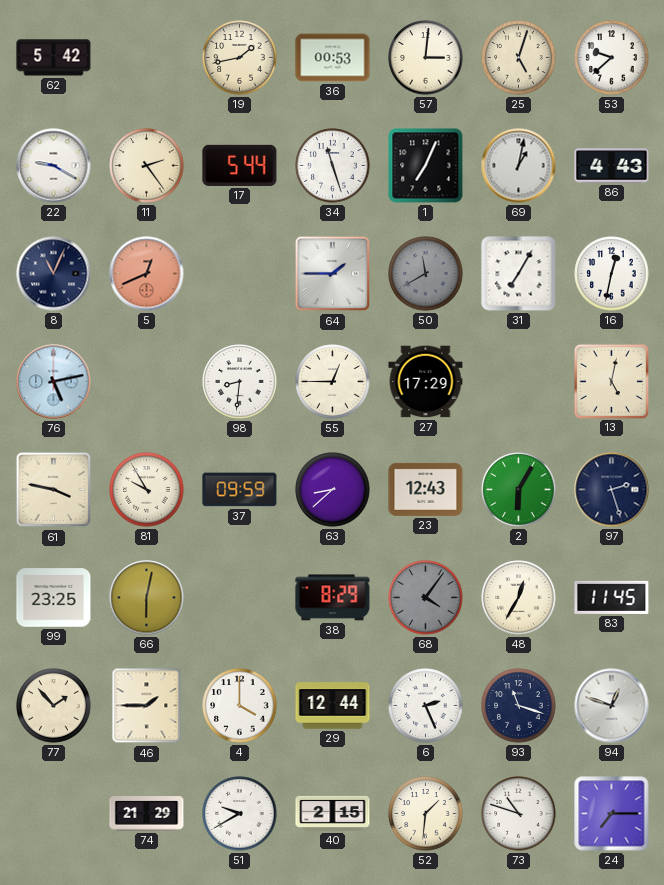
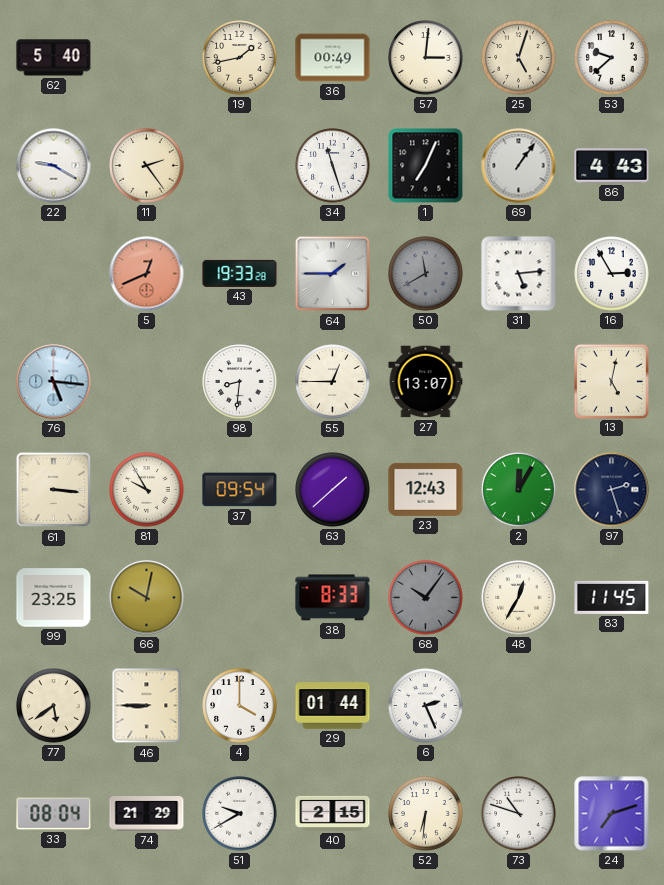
62: 5:42 -> 5:40 (54, 58)
36: 00:53 -> 00:49 (333, 58)
17: 5:44 -> none (240, 165)
69: 1:02 -> 1:06 (519, 166)
8: 11:04 -> none (54, 274)
43: none -> 19:33 (240, 273)
31: 7:05 -> 5:14 (519, 274)
16: 12:32 -> 2:55 (612, 274)
76: 5:13 -> 5:16 (54, 382)
27: 17:29 -> 13:07 (426, 382)
61: 3:47 -> 3:16 (54, 490)
37: 09:59 -> 09:54 (240, 490)
63: 8:38 -> 1:38 (333, 490)
2: 6:05 -> 12:05 (519, 490)
66: 6:02 -> 10:02 (147, 598)
38: 8:29 -> 8:33 (333, 598)
68: 4:06 -> 10:06 (426, 598)
77: 1:53 -> 5:39 (54, 706)
46: 1:45 -> 8:45 (147, 706)
29: 12:44 -> 01:44 (333, 706)
93: 11:18 -> none (519, 706)
94: 12:48 -> none (612, 706)
33: none -> 08:04 (54, 814)
52: 1:31 -> 6:31 (426, 814)
24: 7:15 -> 7:12 (612, 814)
